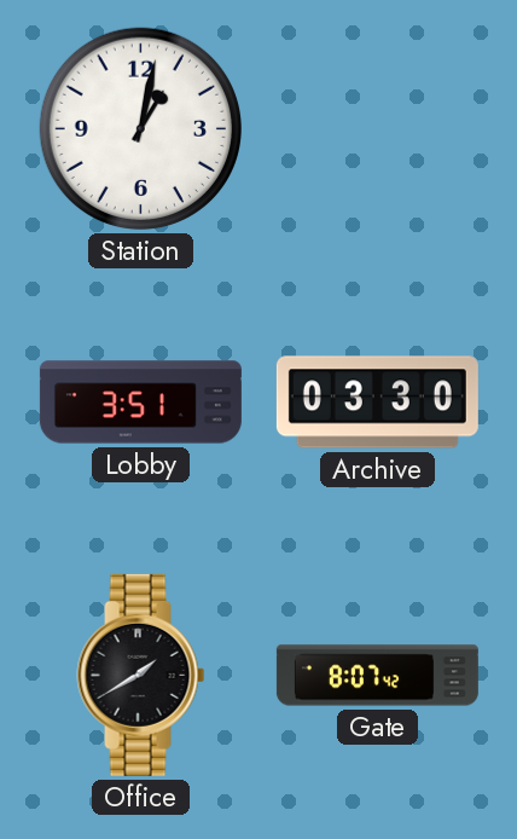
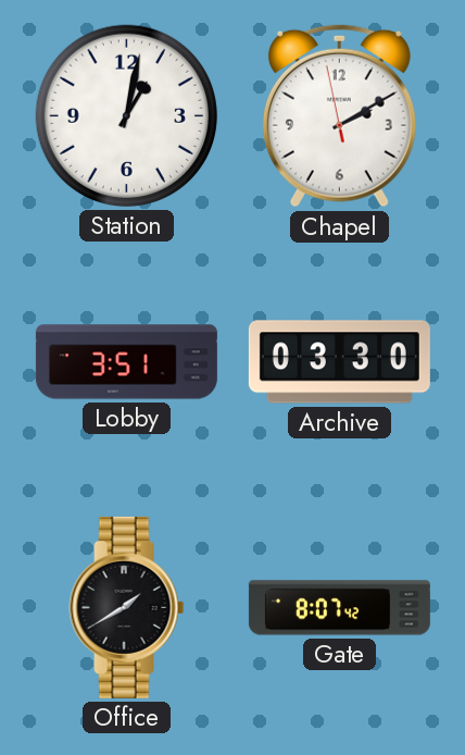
Chapel: none -> 2:09 (339, 116)
